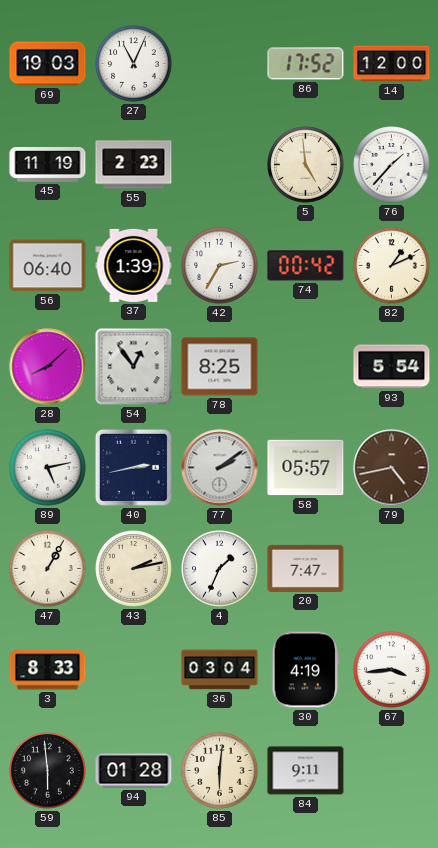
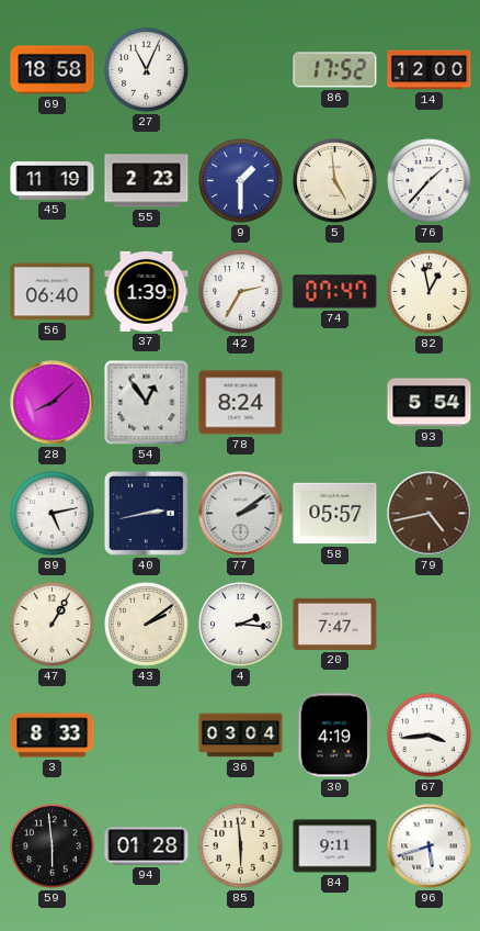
69: 19:03 -> 18:58 (53, 70)
9: none -> 1:30 (241, 181)
74: 00:42 -> 07:47 (335, 292)
82: 1:11 -> 12:58 (430, 292)
78: 8:25 -> 8:24 (241, 403)
43: 2:13 -> 2:09 (147, 625)
4: 1:34 -> 2:16 (241, 625)
85: 6:01 -> 5:59 (241, 846)
96: none -> 5:42 (430, 846)
